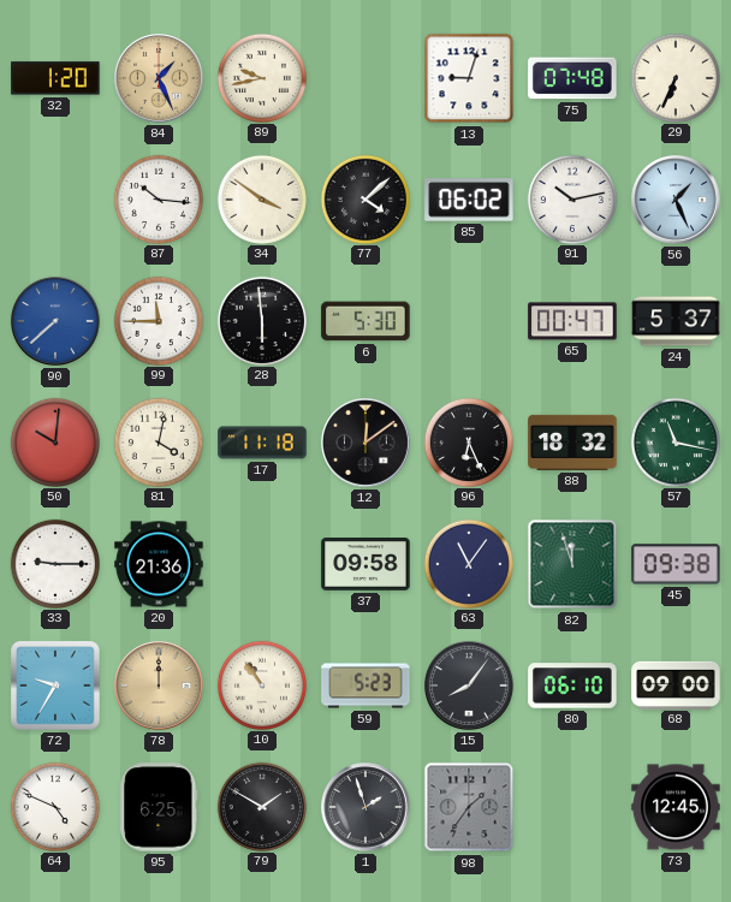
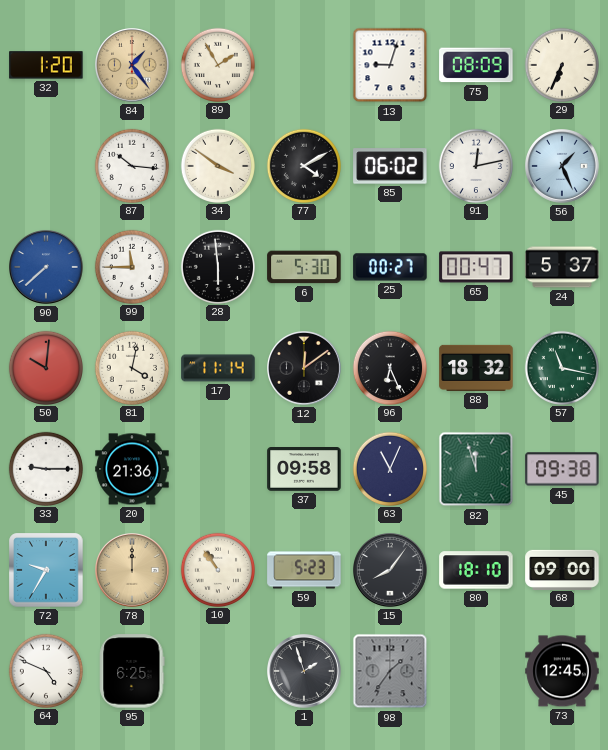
84: 1:26 -> 1:24 (133, 66)
89: 9:43 -> 1:55 (217, 64)
75: 07:48 -> 08:09 (476, 65)
77: 4:08 -> 4:10 (303, 165)
91: 10:13 -> 12:13 (475, 165)
25: none -> 00:27 (390, 267)
17: 11:18 -> 11:14 (218, 368)
63: 11:06 -> 11:04 (389, 468)
80: 06:10 -> 18:10 (476, 570)
79: 1:50 -> none (261, 806)
